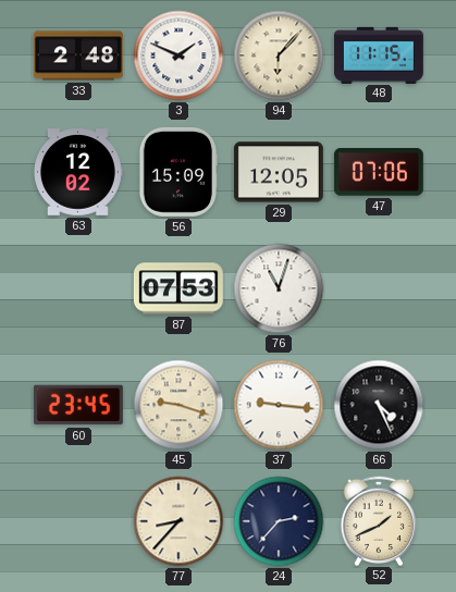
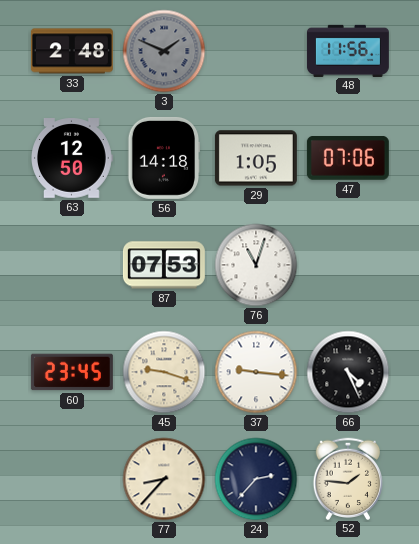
3 dial: white -> grey (164, 51)
94: 6:07 -> none (279, 55)
48: 11:15 -> 11:56 (348, 50)
63: 12:02 -> 12:50 (72, 159)
56: 15:09 -> 14:18 (164, 158)
29: 12:05 -> 1:05 (256, 158)
52: 1:41 -> 1:46 (347, 478)
